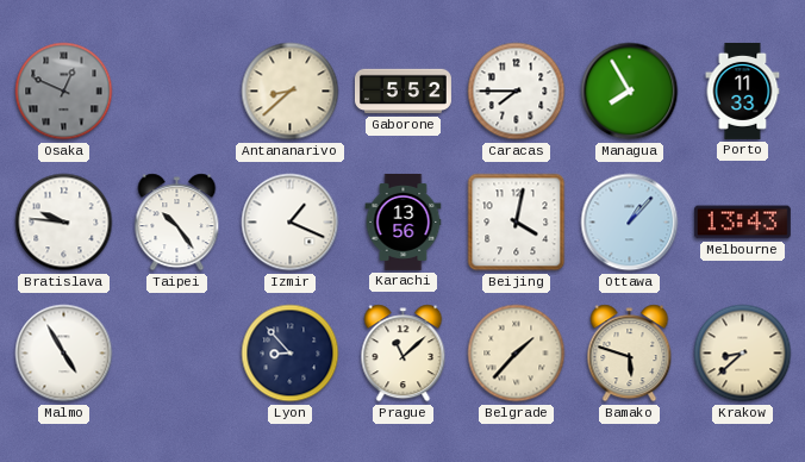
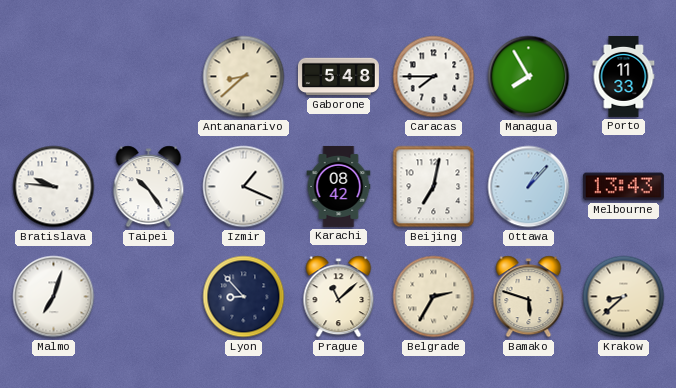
Osaka: 12:49 -> none (64, 92)
Gaborone: 5:52 -> 5:48 (338, 77)
Karachi: 13:56 -> 08:42 (339, 186)
Beijing: 4:02 -> 7:02 (434, 187)
Malmo: 4:55 -> 7:03 (54, 297)
Belgrade: 1:37 -> 2:35 (434, 297)
